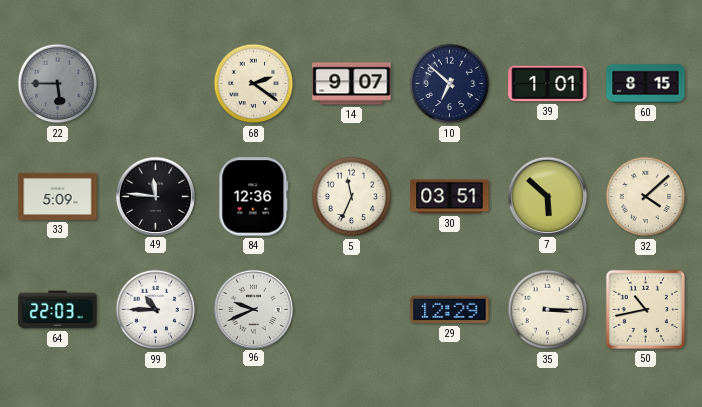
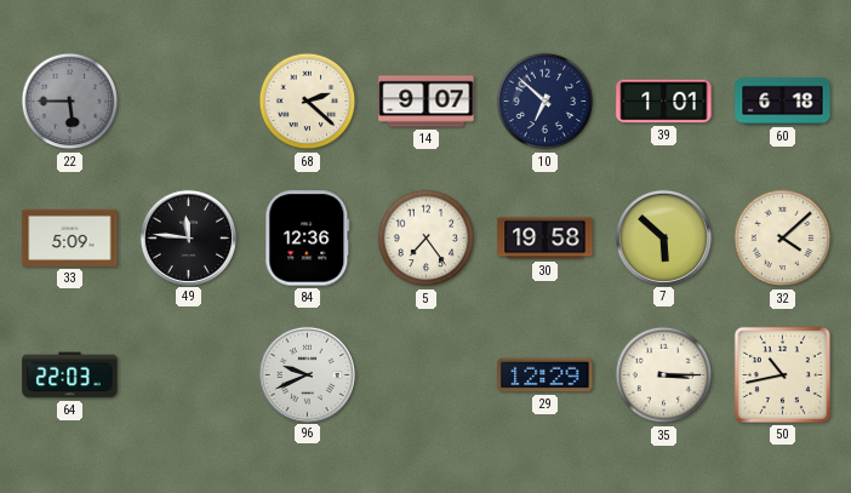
68: 2:21 -> 2:22 (308, 102)
60: 8:15 -> 6:18 (783, 102)
5: 11:34 -> 7:24 (427, 239)
30: 03:51 -> 19:58 (546, 239)
99: 10:45 -> none (156, 310)
